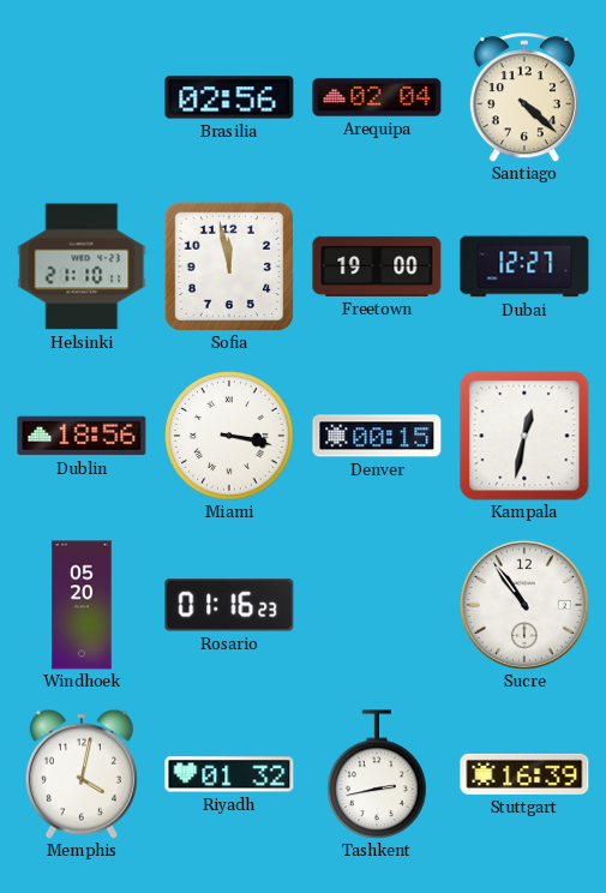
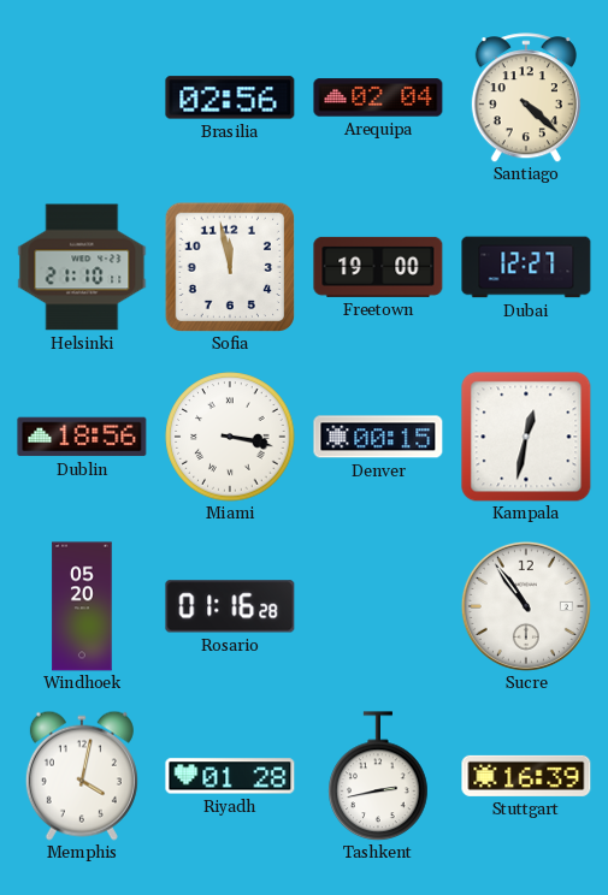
Rosario: 01:16:23 -> 01:16:28 (230, 606)
Riyadh: 01:32 -> 01:28 (230, 776)
